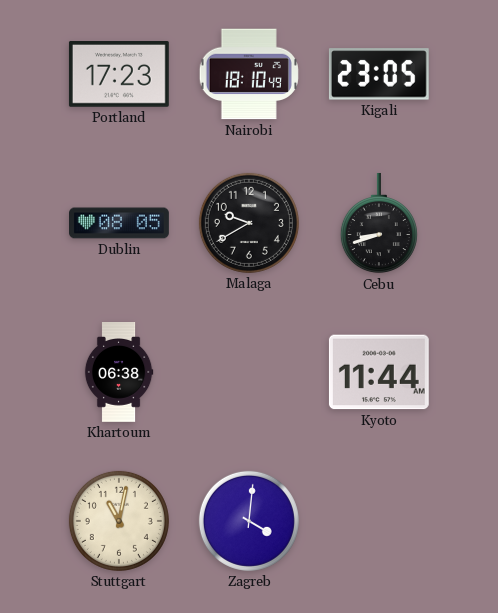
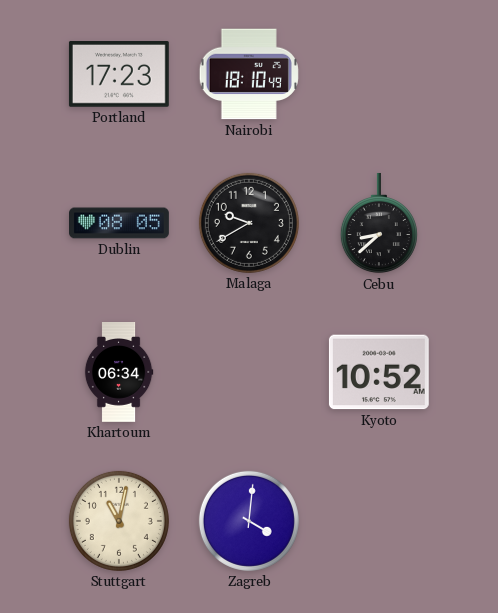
Kigali: 23:05 -> none (379, 74)
Cebu: 8:42 -> 8:38 (379, 223)
Khartoum: 06:38 -> 06:34 (119, 373)
Kyoto: 11:44 -> 10:52 (379, 372)
